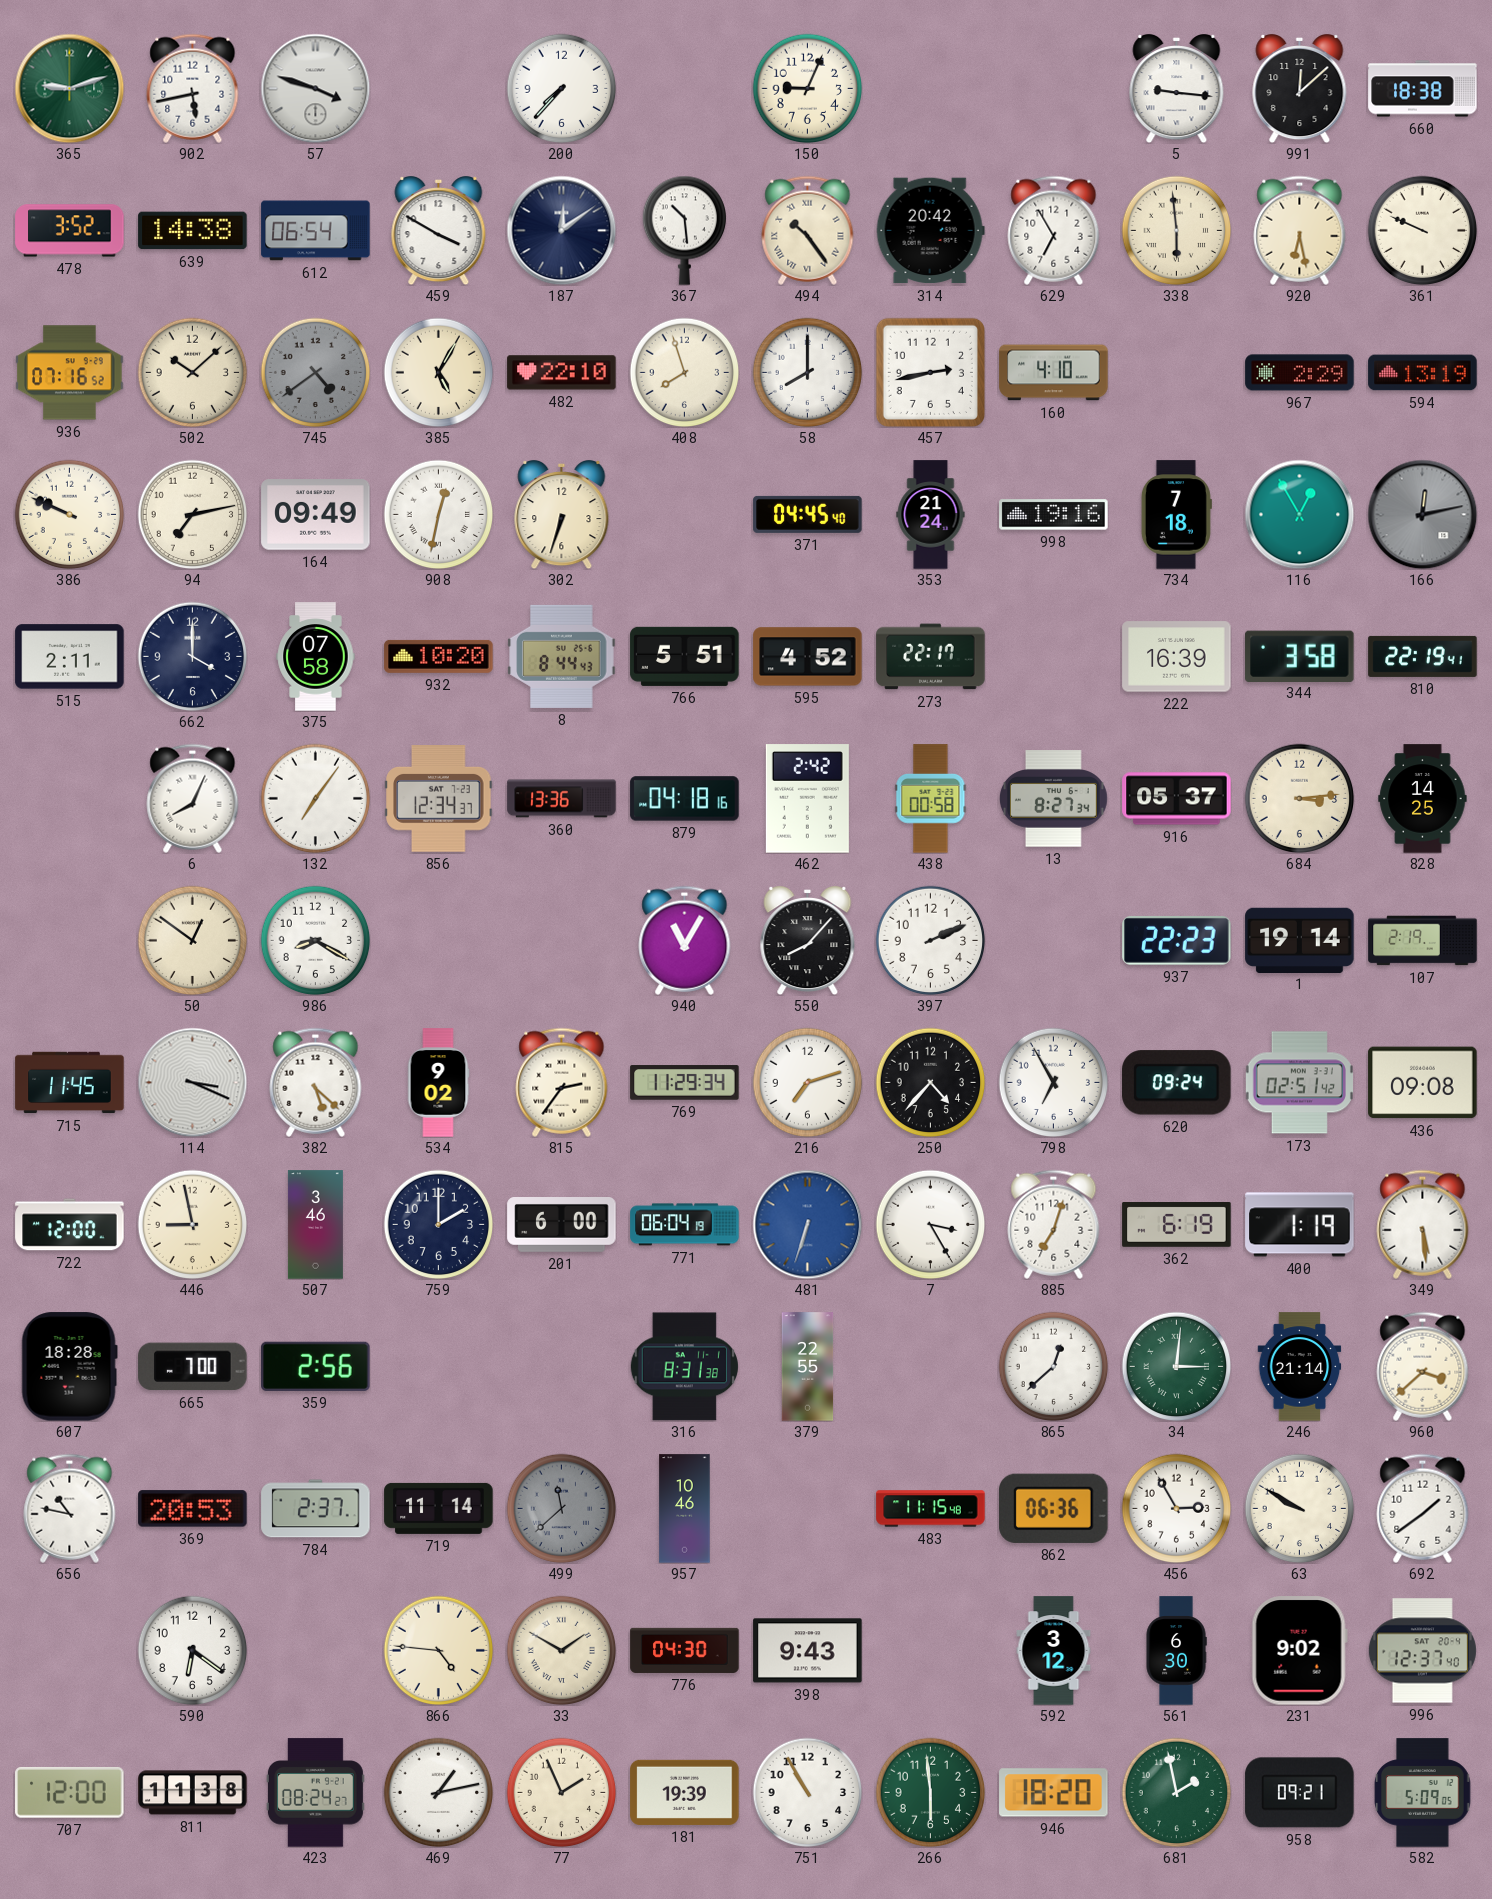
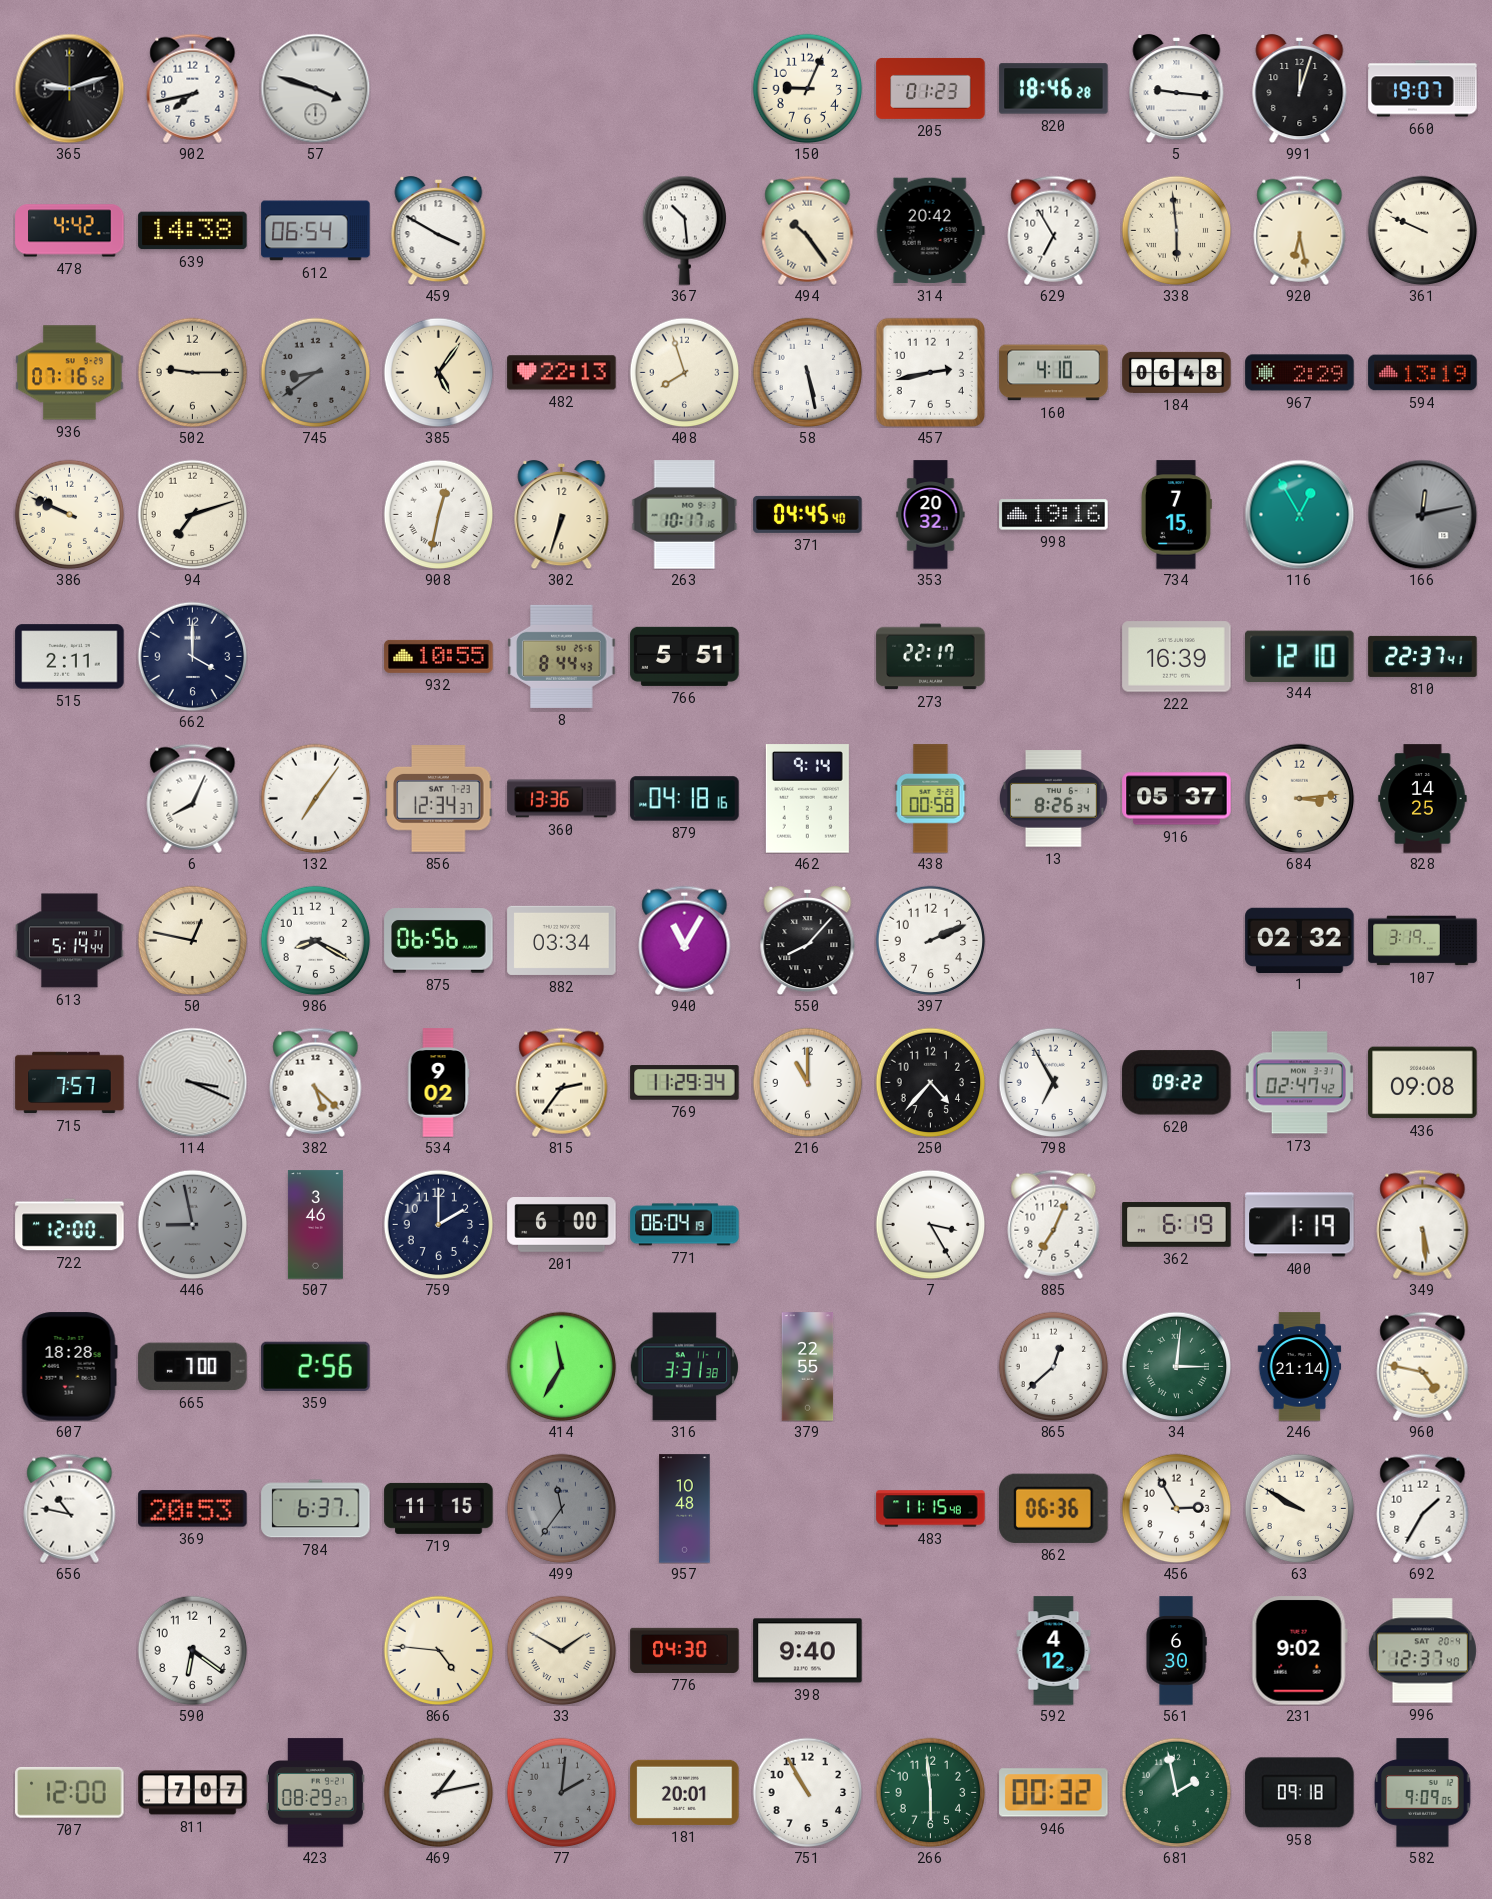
365 dial: green -> black (69, 88)
902: 5:43 -> 7:43 (193, 88)
200: 7:37 -> none (561, 88)
205: none -> 01:23 (931, 88)
820: none -> 18:46 (1054, 89)
991: 12:08 -> 12:03 (1300, 89)
660: 18:38 -> 19:07 (1423, 89)
478: 3:52 -> 4:42 (70, 231)
187: 12:09 -> none (561, 230)
502: 10:08 -> 9:15 (192, 372)
745: 4:39 -> 8:39 (315, 372)
385: 5:05 -> 5:06 (438, 372)
482: 22:10 -> 22:13 (562, 373)
58: 8:00 -> 5:28 (807, 372)
184: none -> 06:48 (1177, 372)
94: 7:13 -> 7:12 (192, 514)
164: 09:49 -> none (316, 515)
263: none -> 10:17 (685, 515)
353: 21:24 -> 20:32 (931, 515)
734: 7:18 -> 7:15 (1176, 515)
375: 07:58 -> none (316, 657)
932: 10:20 -> 10:55 (439, 656)
595: 4:52 -> none (808, 657)
344: 3:58 -> 12:10 (1300, 656)
810: 22:19 -> 22:37 (1423, 656)
462: 2:42 -> 9:14 (807, 799)
13: 8:27 -> 8:26 (1053, 799)
613: none -> 5:14 (70, 941)
50: 12:51 -> 12:47 (192, 940)
875: none -> 06:56 (439, 941)
882: none -> 03:34 (562, 940)
937: 22:23 -> none (1177, 940)
1: 19:14 -> 02:32 (1300, 940)
107: 2:19 -> 3:19 (1423, 941)
715: 11:45 -> 7:57 (70, 1083)
216: 7:12 -> 11:00 (807, 1082)
620: 09:24 -> 09:22 (1177, 1083)
173: 02:51 -> 02:47 (1299, 1083)
446 dial: cream -> grey (192, 1224)
481: 6:33 -> none (807, 1224)
885: 7:03 -> 7:04 (1054, 1224)
414: none -> 11:35 (561, 1366)
316: 8:31 -> 3:31 (684, 1367)
960: 3:38 -> 4:47 (1423, 1366)
784: 2:37 -> 6:37 (316, 1509)
719: 11:14 -> 11:15 (439, 1508)
499: 11:38 -> 11:36 (561, 1508)
957: 10:46 -> 10:48 (685, 1509)
692: 1:39 -> 1:35 (1423, 1508)
398: 9:43 -> 9:40 (808, 1651)
592: 3:12 -> 4:12 (1054, 1651)
811: 11:38 -> 7:07 (193, 1793)
423: 08:24 -> 08:29 (315, 1793)
77: 1:56 -> 2:01 (561, 1792)
77 dial: cream -> grey (561, 1792)
181: 19:39 -> 20:01 (685, 1792)
946: 18:20 -> 00:32 (1054, 1793)
958: 09:21 -> 09:18 (1300, 1793)
582: 5:09 -> 9:09 (1423, 1793)
